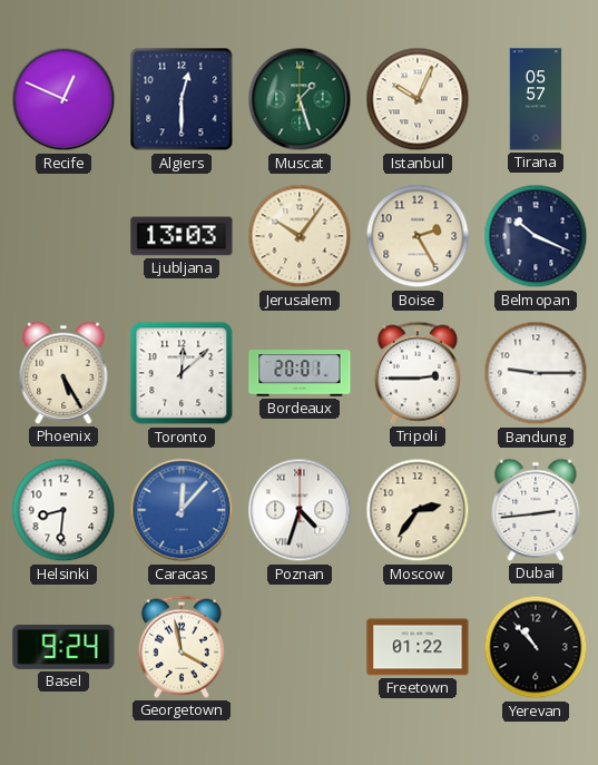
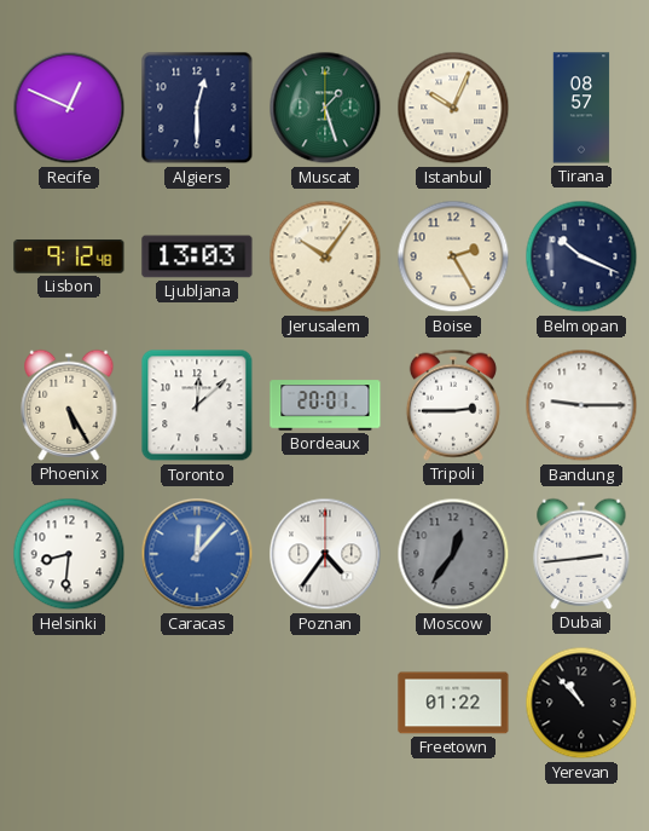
Tirana: 05:57 -> 08:57 (581, 108)
Lisbon: none -> 9:12 (69, 258)
Poznan: 4:33 -> 4:36 (325, 554)
Moscow: 2:36 -> 12:36 (453, 554)
Moscow dial: cream -> grey (453, 554)
Basel: 9:24 -> none (63, 647)
Georgetown: 3:58 -> none (182, 647)
